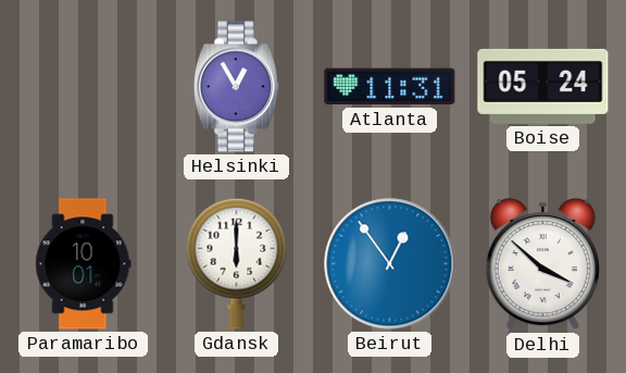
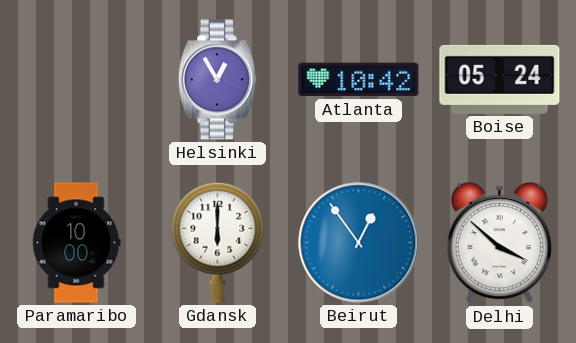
Atlanta: 11:31 -> 10:42 (359, 80)
Paramaribo: 10:01 -> 10:00 (77, 243)
